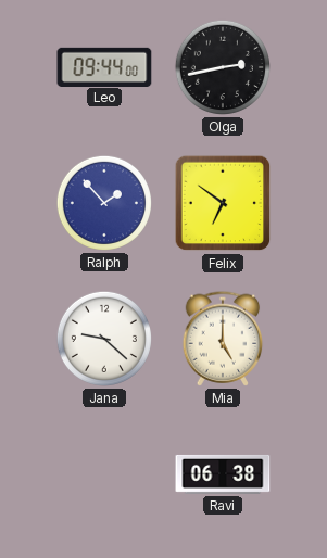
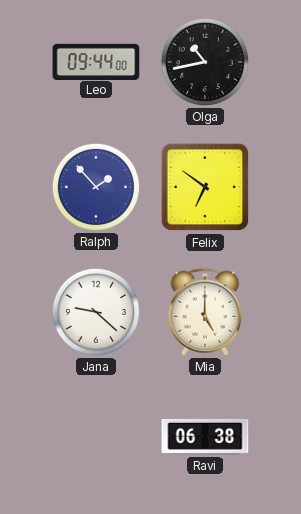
Olga: 2:43 -> 10:43 (205, 62)
